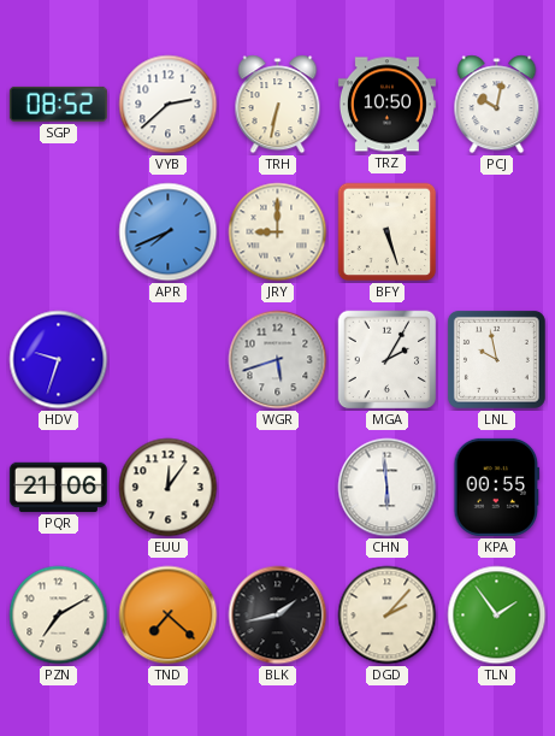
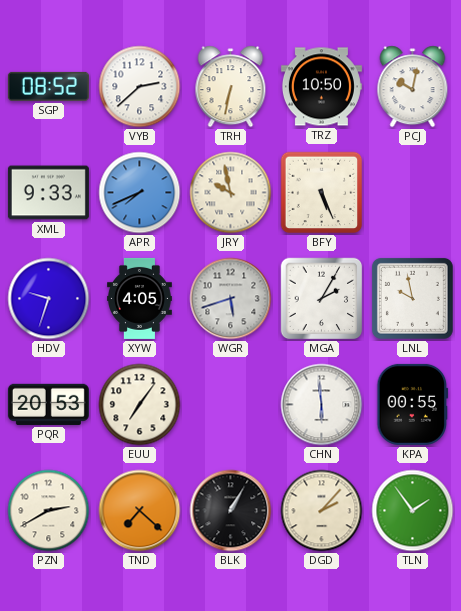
XML: none -> 9:33 (48, 193)
JRY: 9:00 -> 9:58 (231, 193)
BFY: 5:27 -> 5:26 (322, 193)
XYW: none -> 4:05 (140, 298)
PQR: 21:06 -> 20:53 (48, 404)
EUU: 12:06 -> 7:06 (140, 405)
PZN: 7:10 -> 2:40 (49, 511)
BLK: 1:43 -> 1:05 (231, 511)
